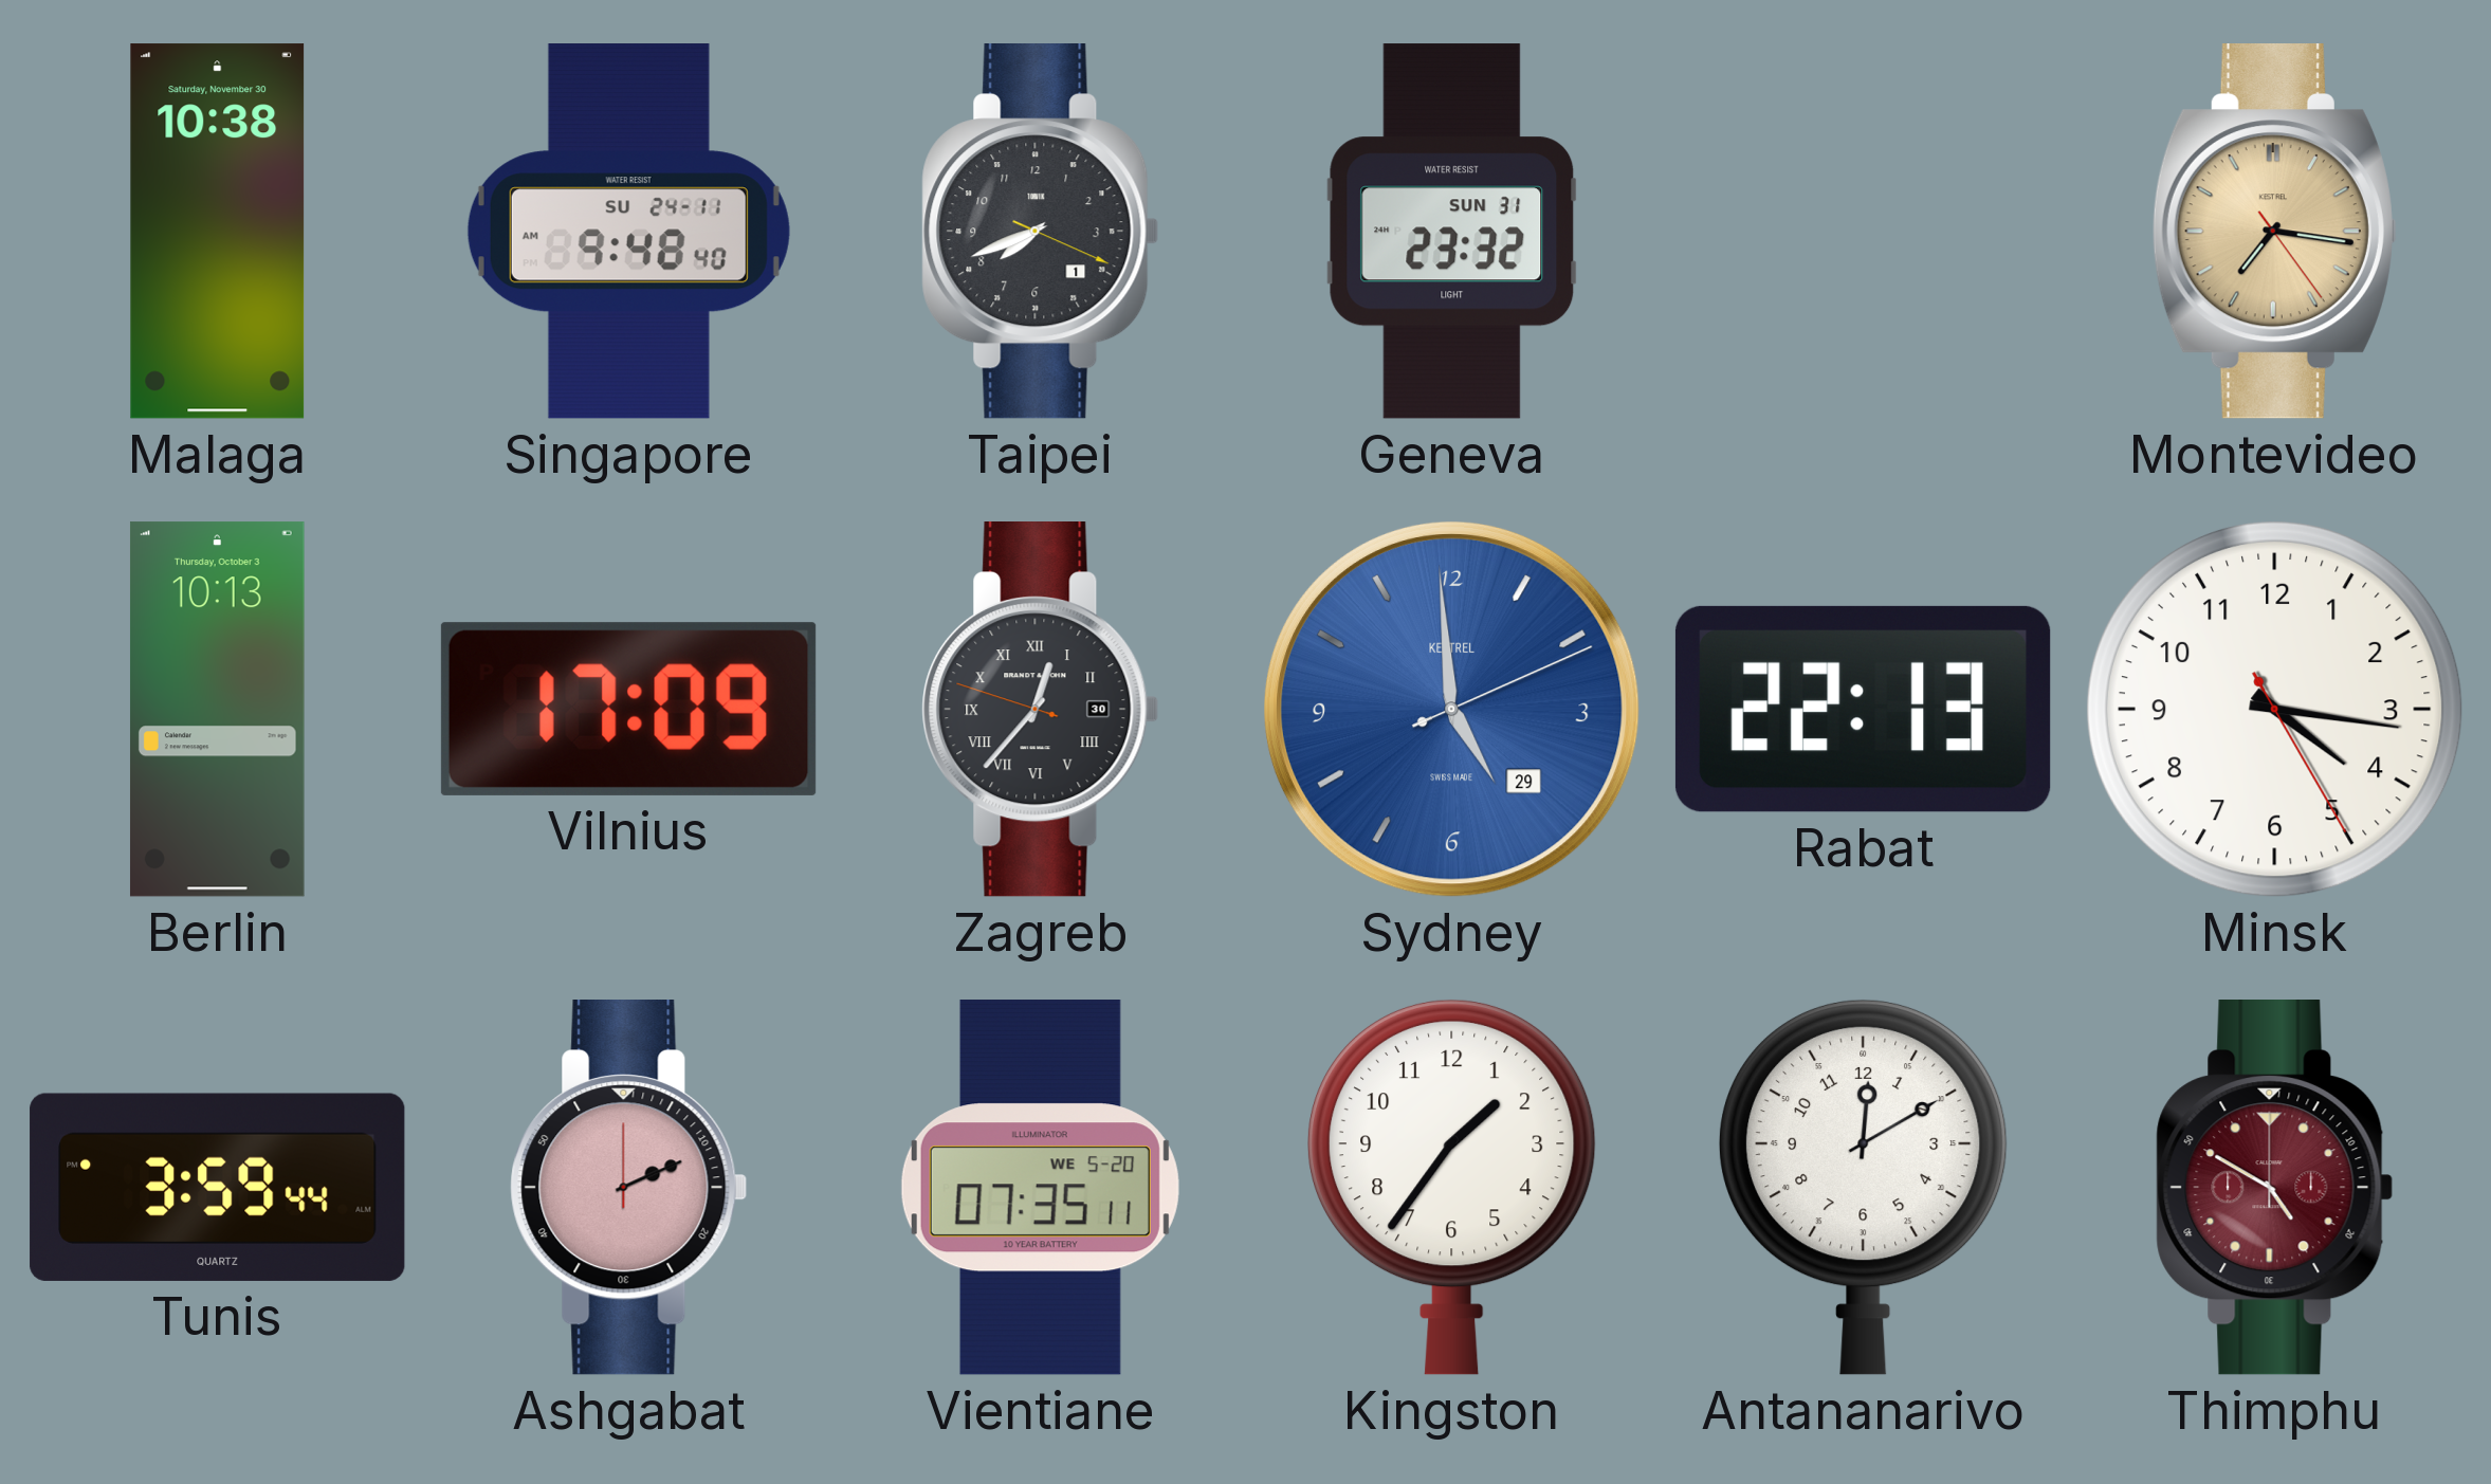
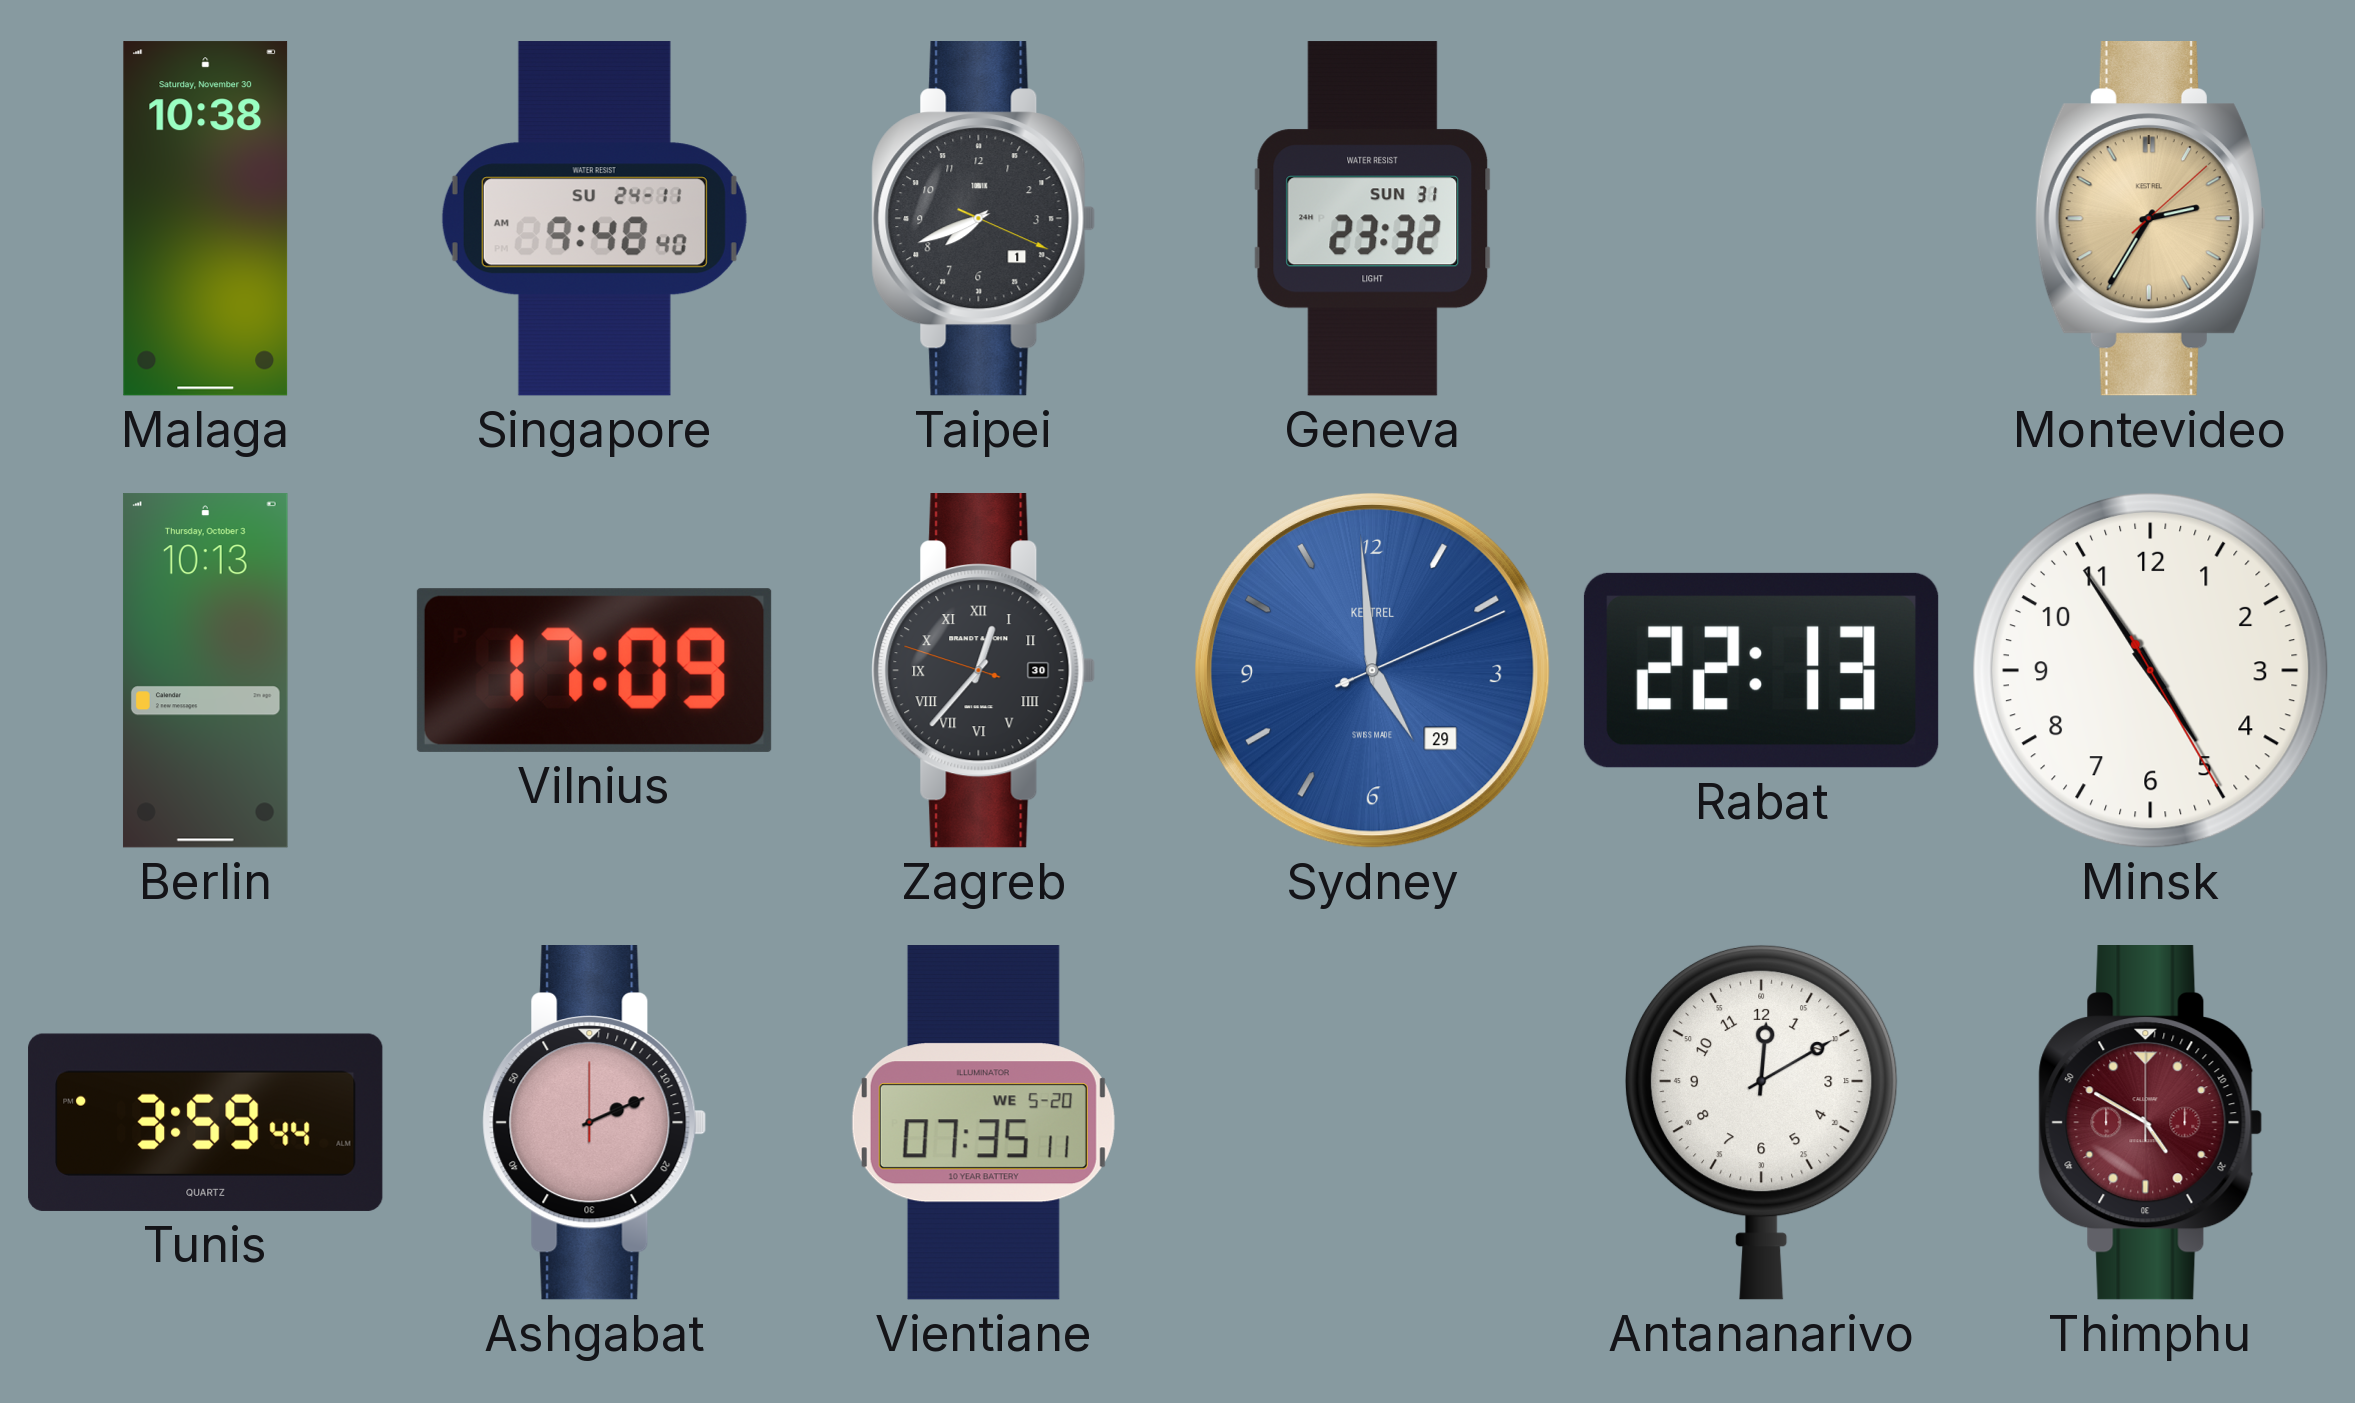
Montevideo: 7:16 -> 2:35 (2150, 219)
Minsk: 4:16 -> 4:54 (2150, 670)
Kingston: 1:36 -> none (1452, 1187)
